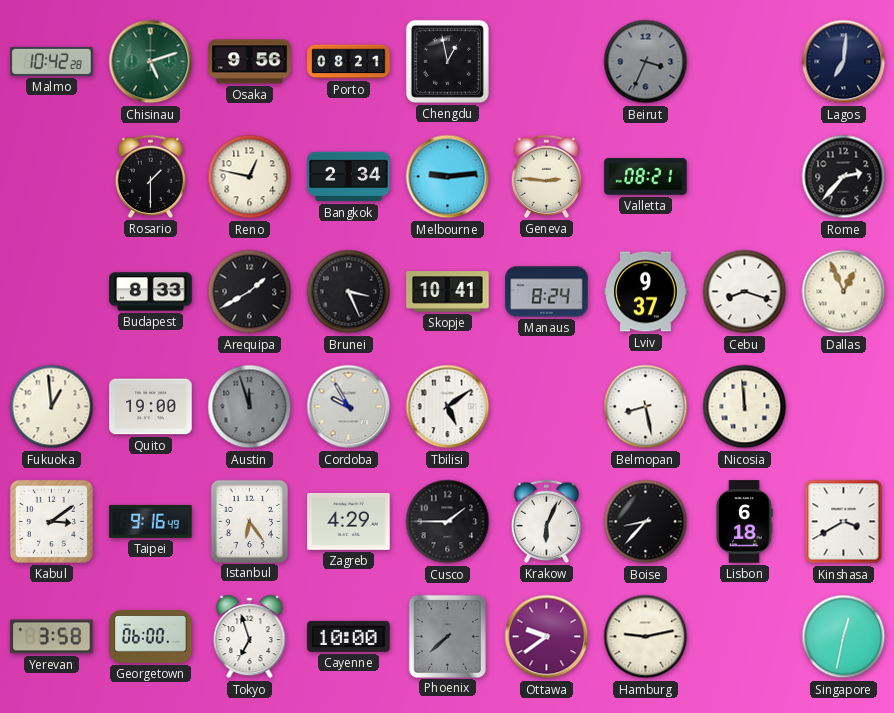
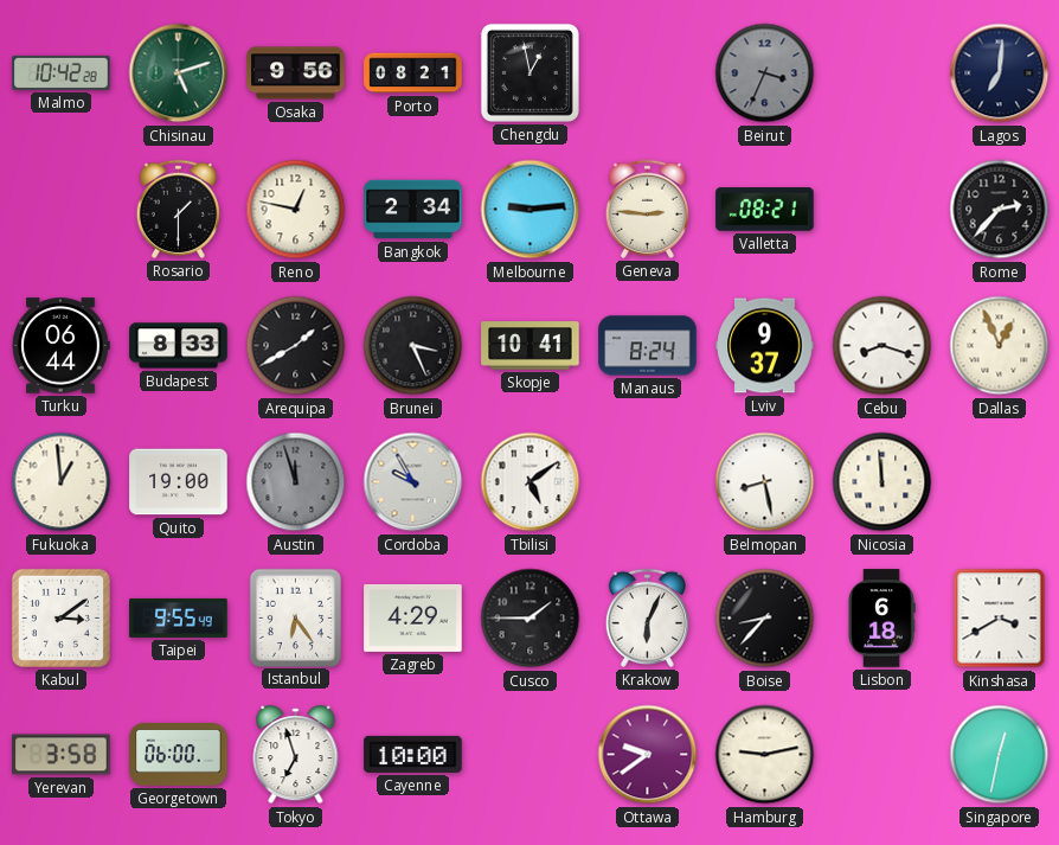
Turku: none -> 06:44 (60, 346)
Taipei: 9:16 -> 9:55 (179, 617)
Phoenix: 7:38 -> none (447, 636)
